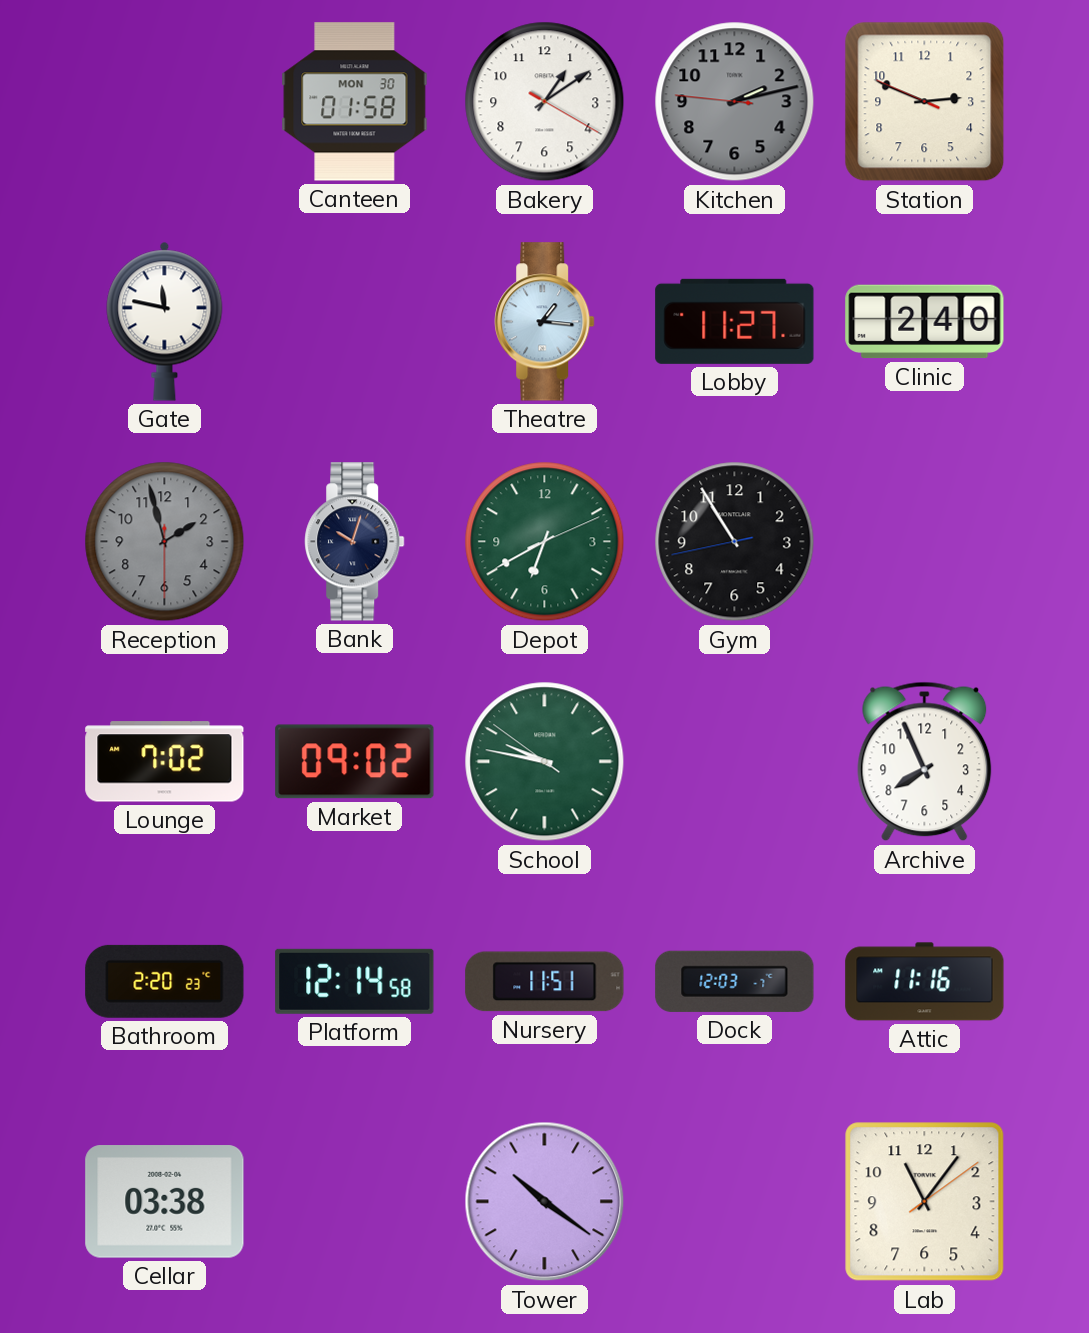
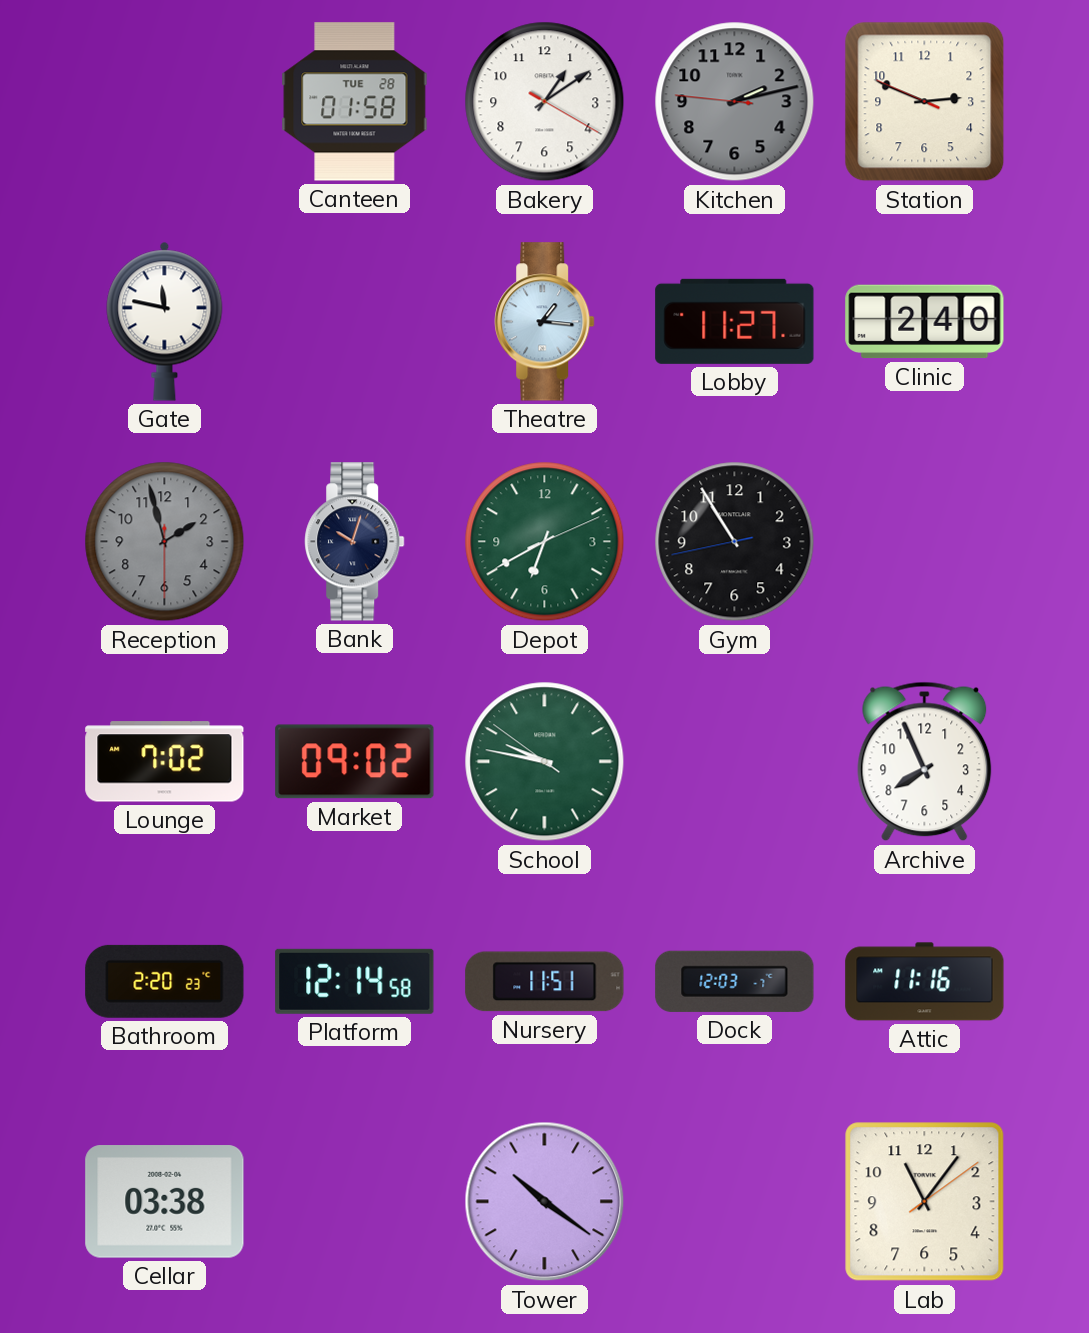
Canteen date: MON 30 -> TUE 28 (355, 102)
